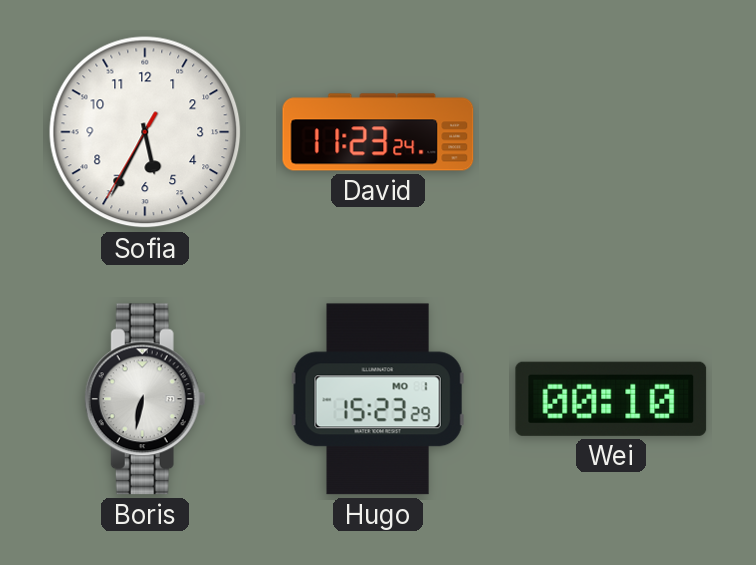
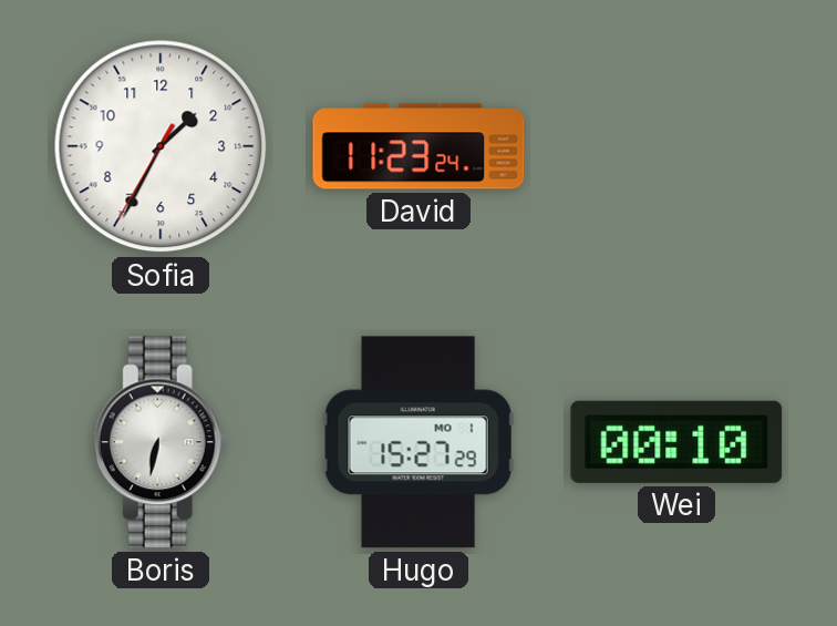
Sofia: 5:34 -> 1:34 (161, 146)
Hugo: 15:23 -> 15:27 (418, 442)
